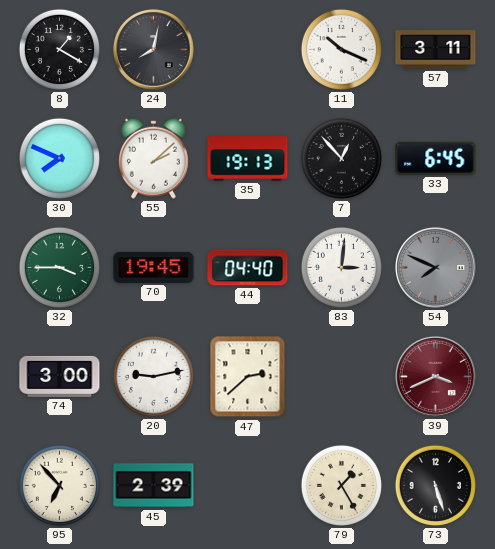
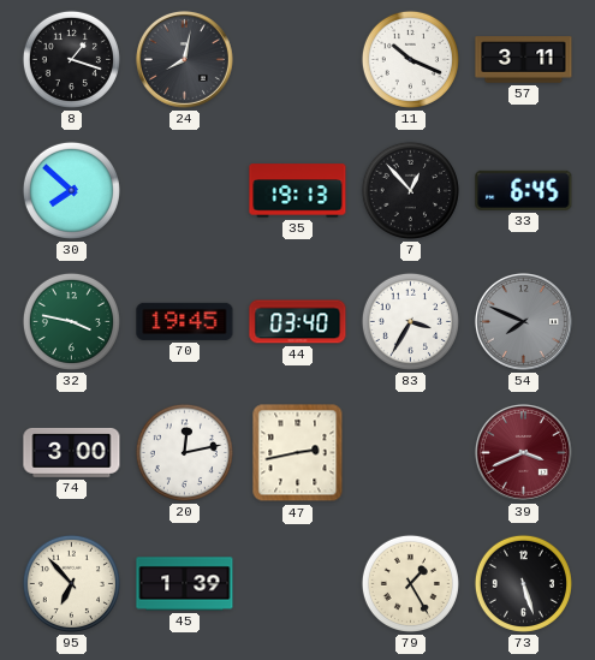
8: 1:20 -> 1:18 (71, 59)
30: 7:49 -> 7:52 (71, 190)
55: 2:08 -> none (153, 158)
32: 3:45 -> 3:47 (71, 321)
44: 04:40 -> 03:40 (298, 322)
83: 3:01 -> 3:35 (410, 321)
20: 9:13 -> 12:13 (184, 452)
47: 2:38 -> 2:43 (298, 453)
45: 2:39 -> 1:39 (185, 584)
